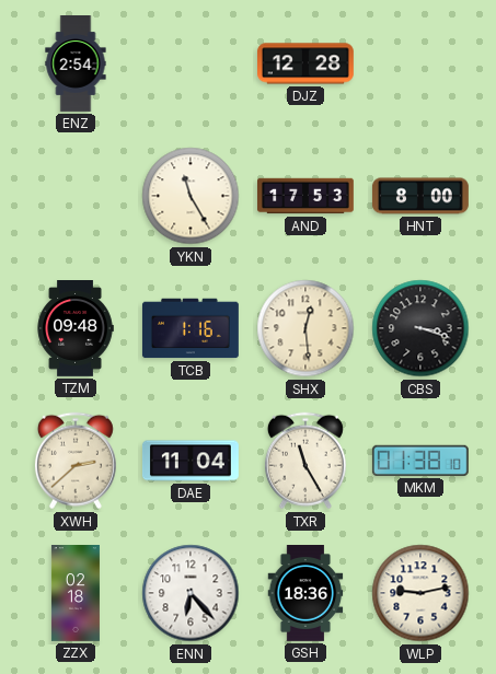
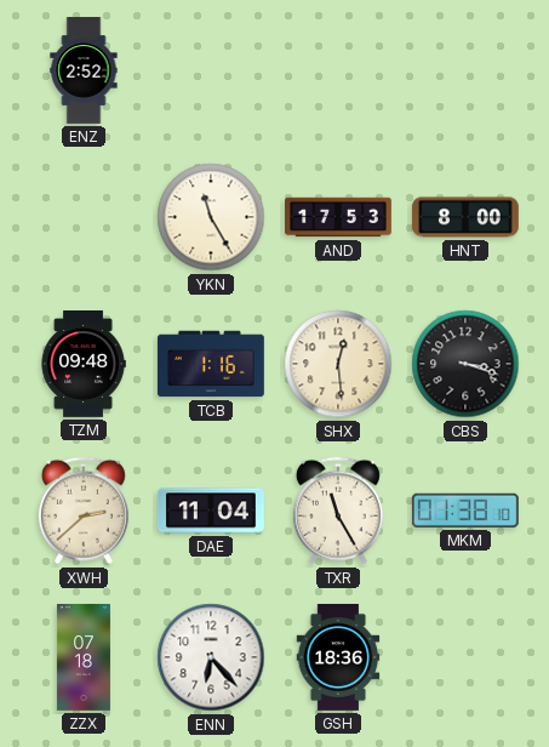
ENZ: 2:54 -> 2:52 (84, 72)
DJZ: 12:28 -> none (307, 63)
ZZX: 02:18 -> 07:18 (84, 658)
WLP: 9:13 -> none (420, 593)
